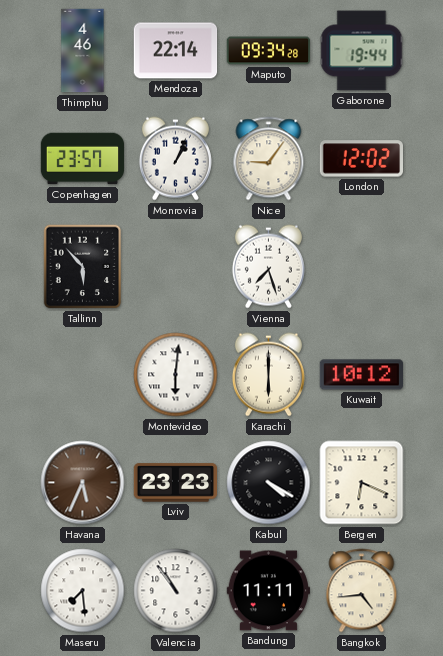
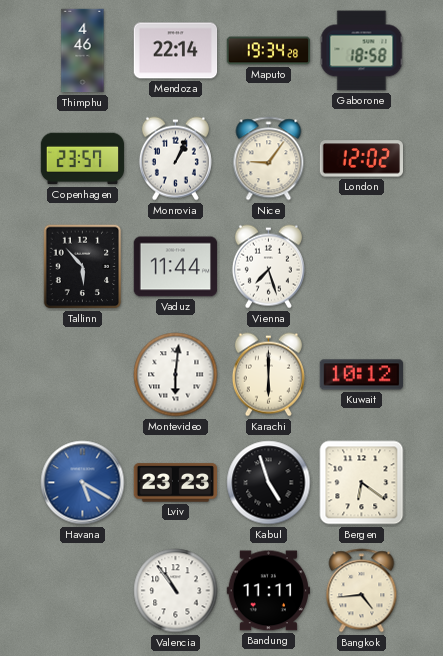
Maputo: 09:34 -> 19:34 (269, 51)
Gaborone: 19:44 -> 18:58 (362, 51)
Vaduz: none -> 11:44 (176, 267)
Havana: 5:34 -> 5:20 (83, 483)
Havana dial: brown -> blue (83, 483)
Kabul: 4:20 -> 4:57 (269, 483)
Bergen: 6:19 -> 6:21 (362, 483)
Maseru: 7:29 -> none (83, 591)
